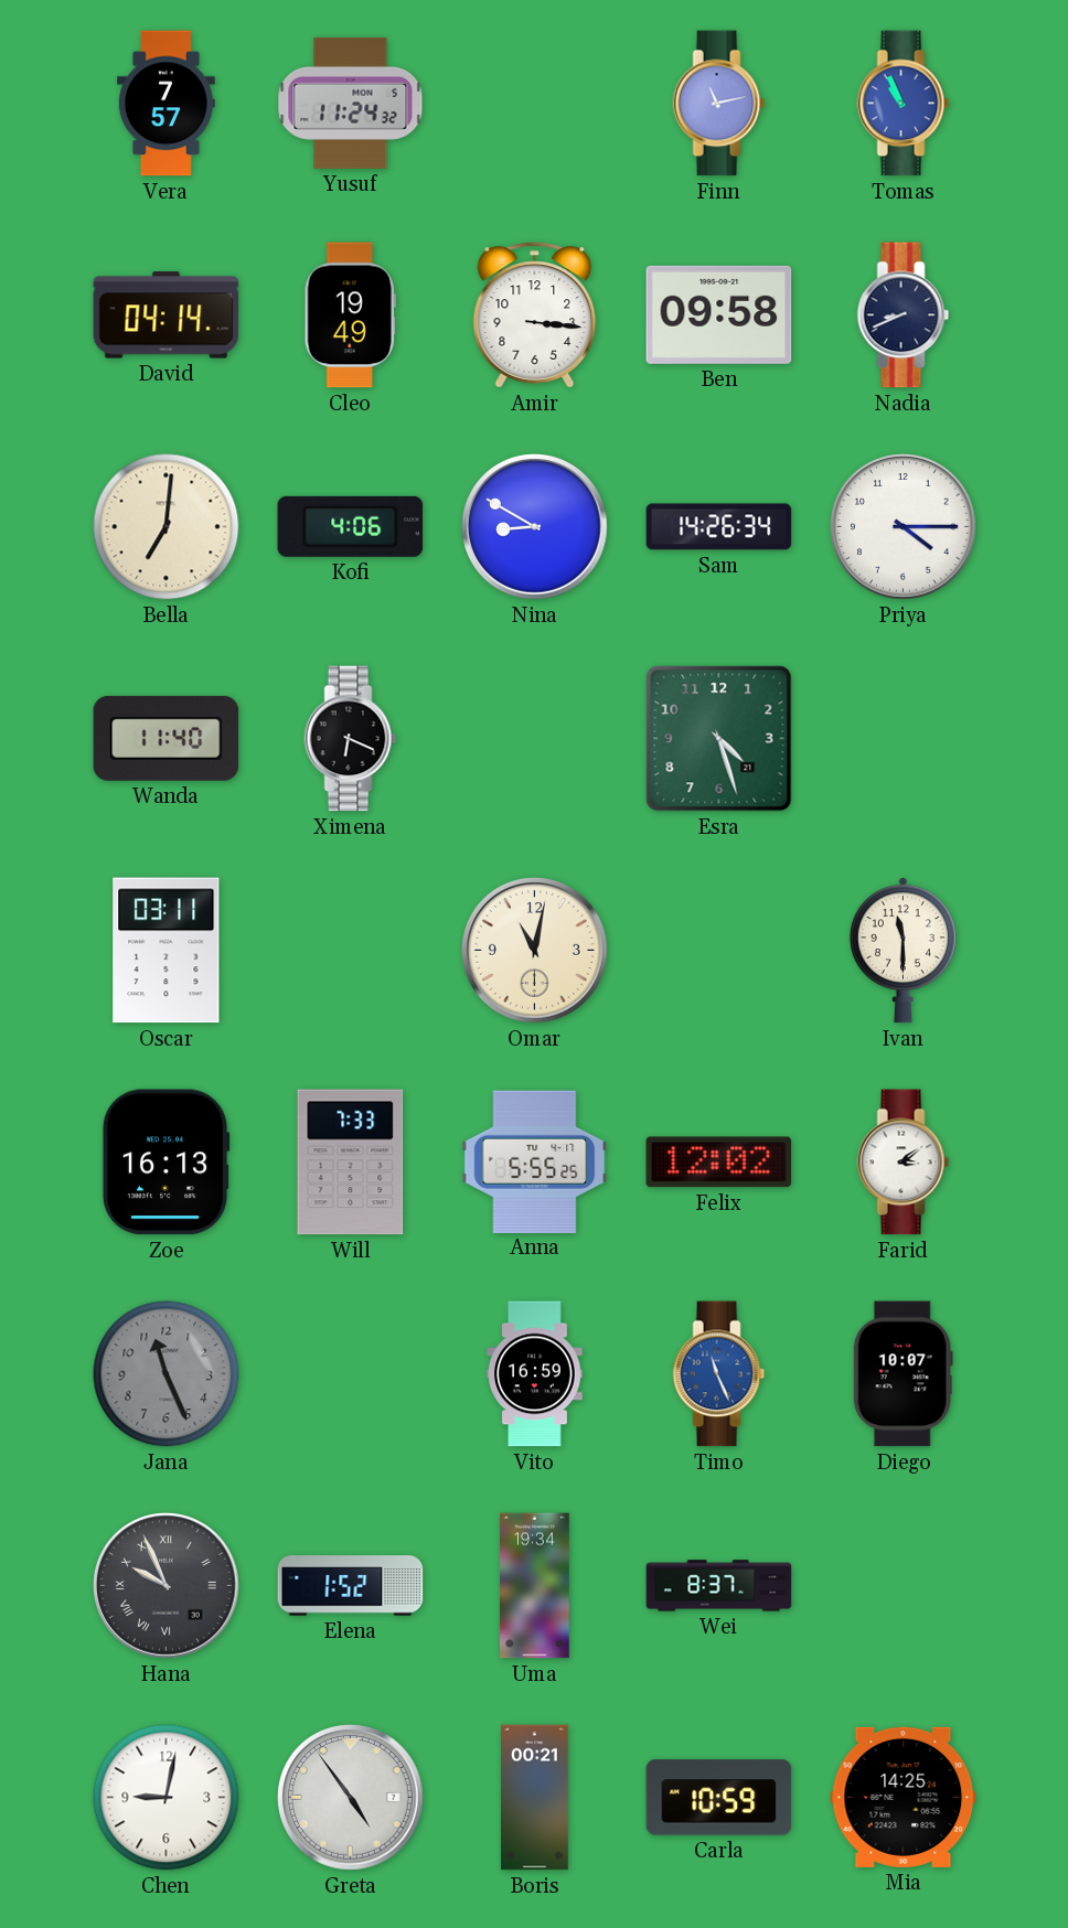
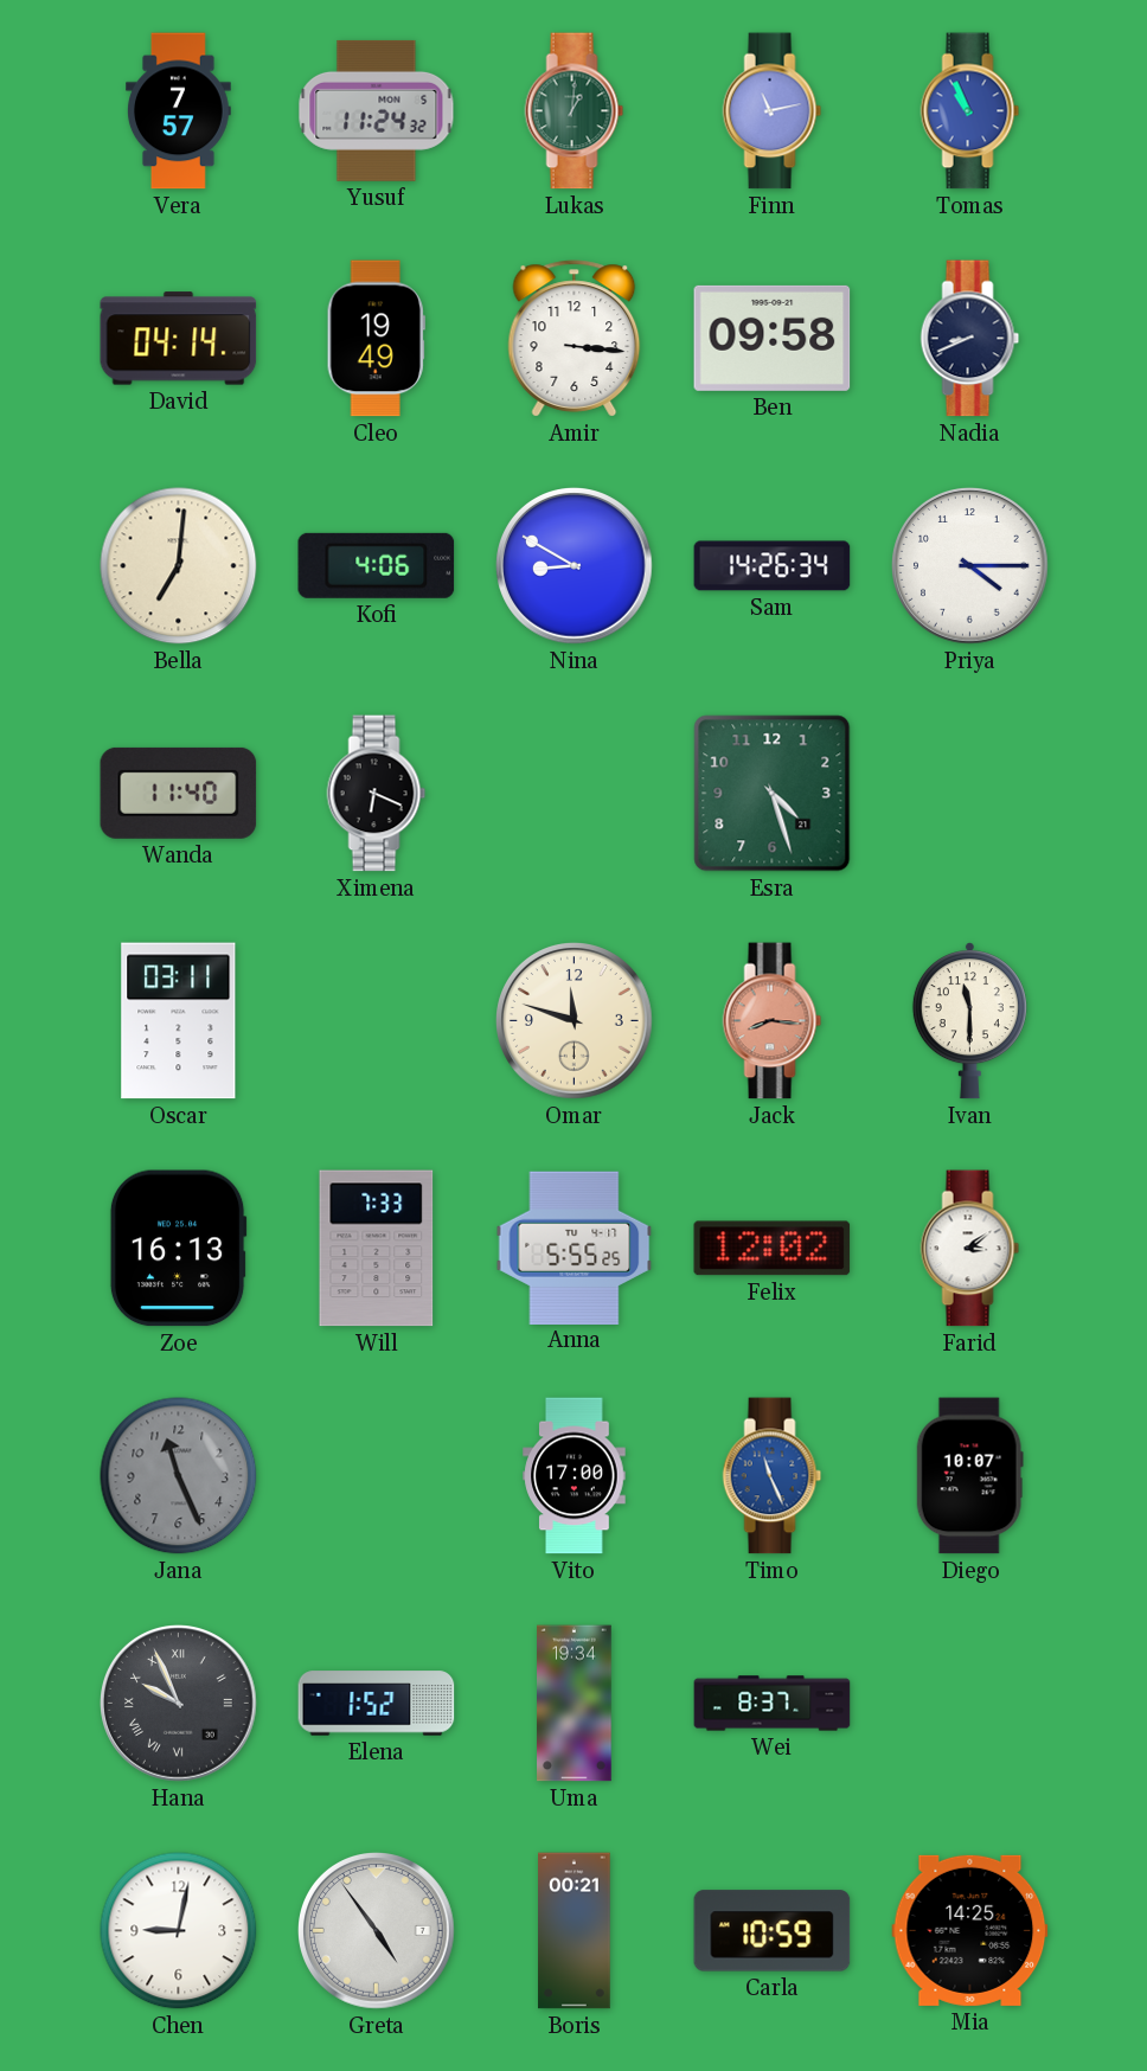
Lukas: none -> 1:01 (575, 111)
Omar: 11:02 -> 11:48 (575, 1021)
Jack: none -> 8:16 (773, 1021)
Vito: 16:59 -> 17:00 (575, 1476)
